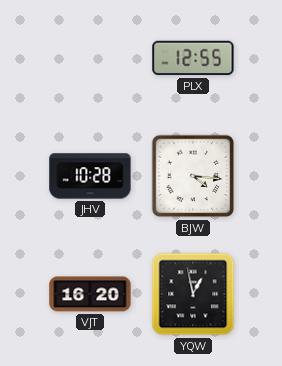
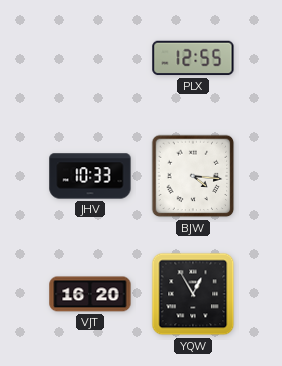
JHV: 10:28 -> 10:33 (90, 176)
YQW: 12:58 -> 12:55 (193, 294)
